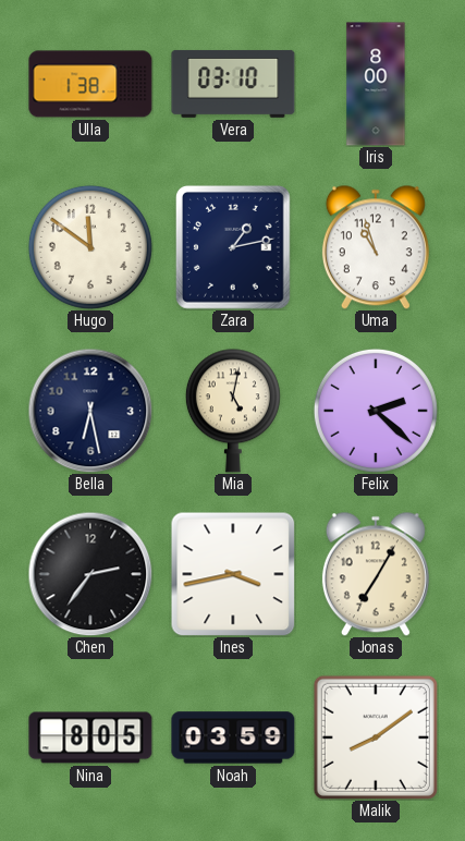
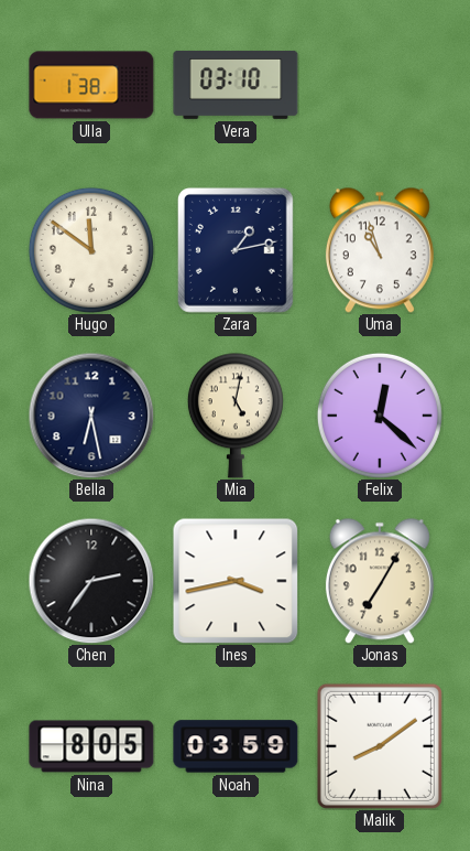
Iris: 8:00 -> none (376, 84)
Felix: 2:22 -> 12:22 (380, 416)
